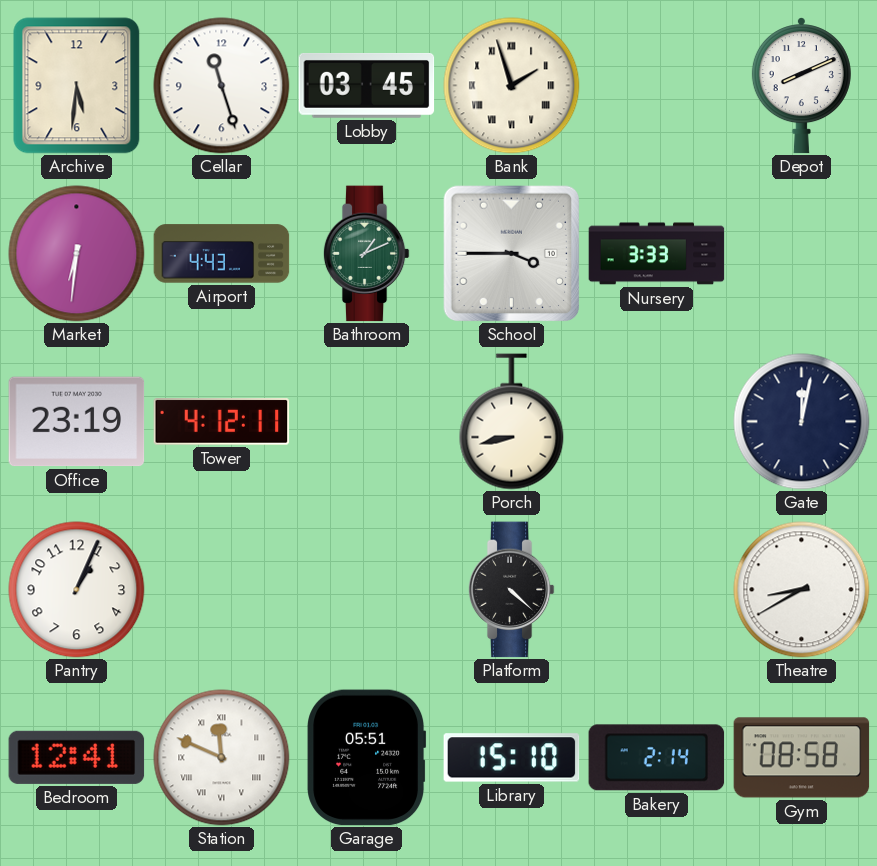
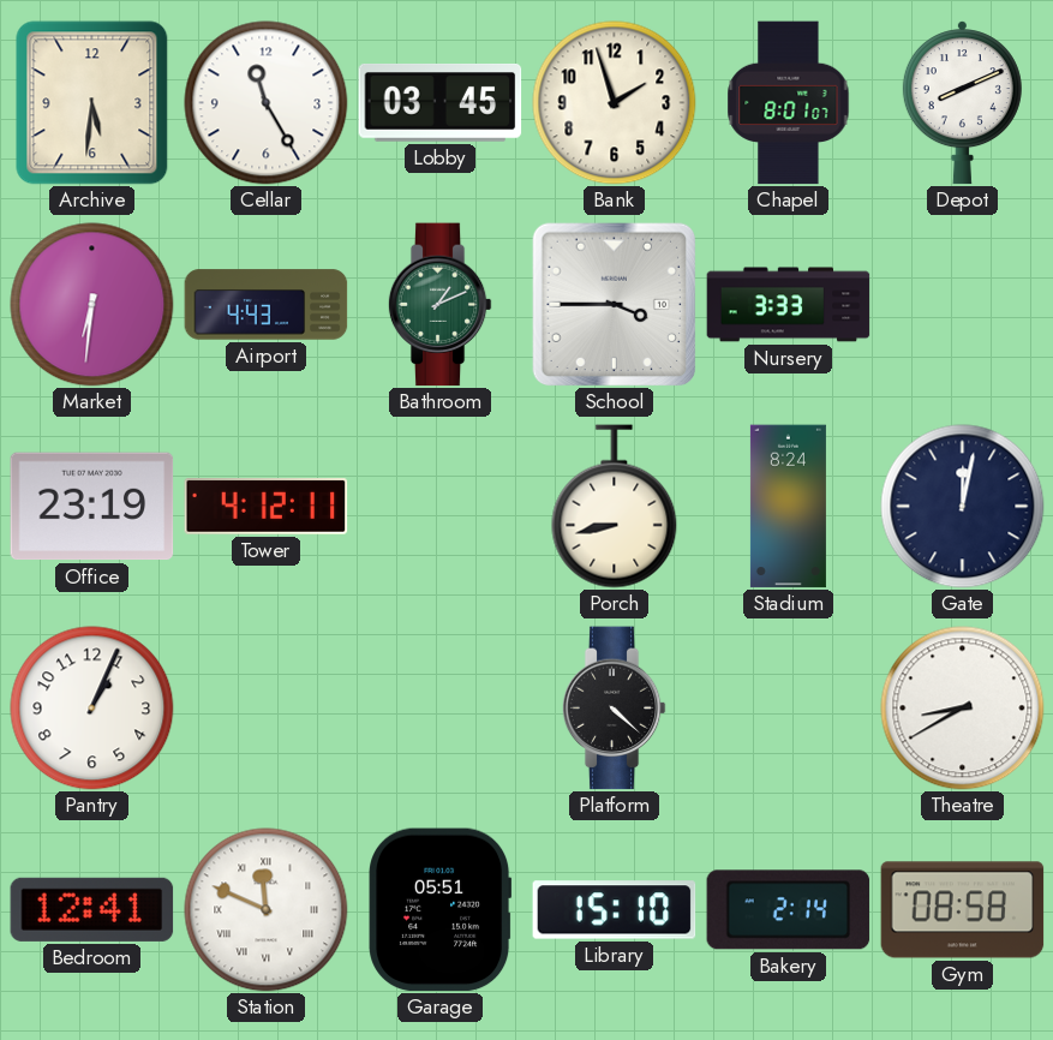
Cellar: 11:27 -> 11:25 (267, 103)
Bank numerals: Roman -> Arabic (615, 103)
Chapel: none -> 8:01 (789, 103)
Stadium: none -> 8:24 (788, 507)
